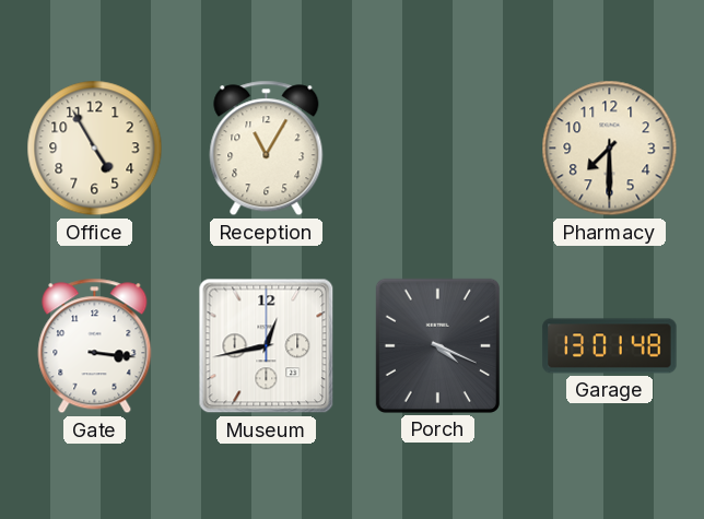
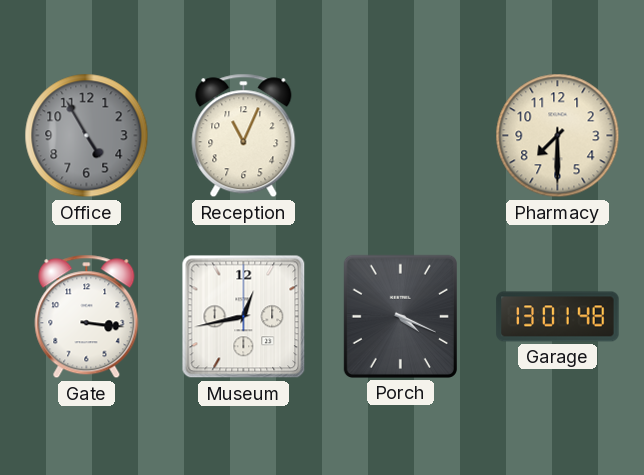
Office dial: cream -> grey (87, 136)
Reception: 11:05 -> 11:04 (244, 136)
